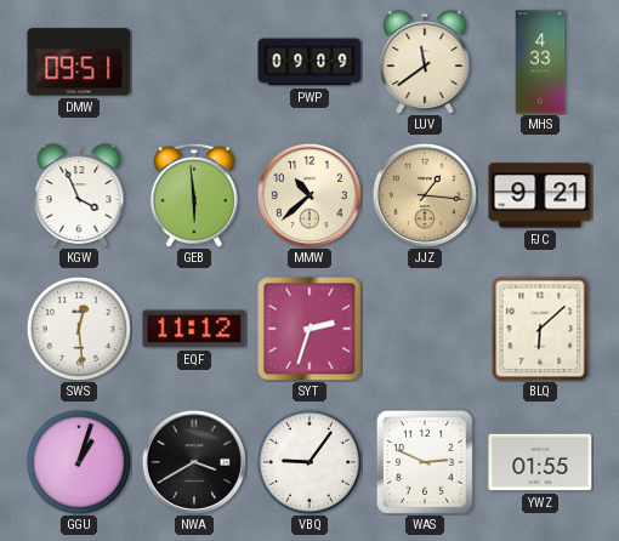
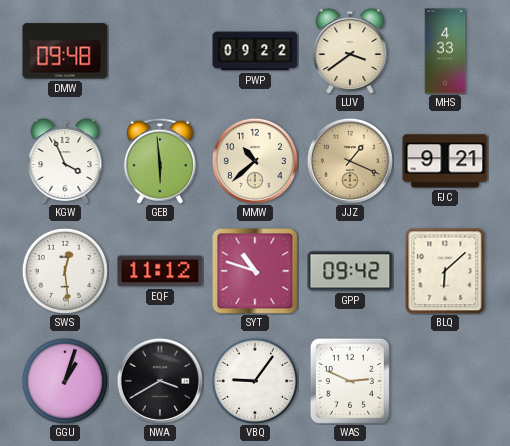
DMW: 09:51 -> 09:48 (65, 51)
PWP: 09:09 -> 09:22 (255, 51)
LUV: 11:39 -> 3:39 (350, 51)
JJZ: 1:16 -> 1:19 (350, 161)
SYT: 2:33 -> 10:48 (255, 271)
GPP: none -> 09:42 (350, 271)
YWZ: 01:55 -> none (540, 462)
